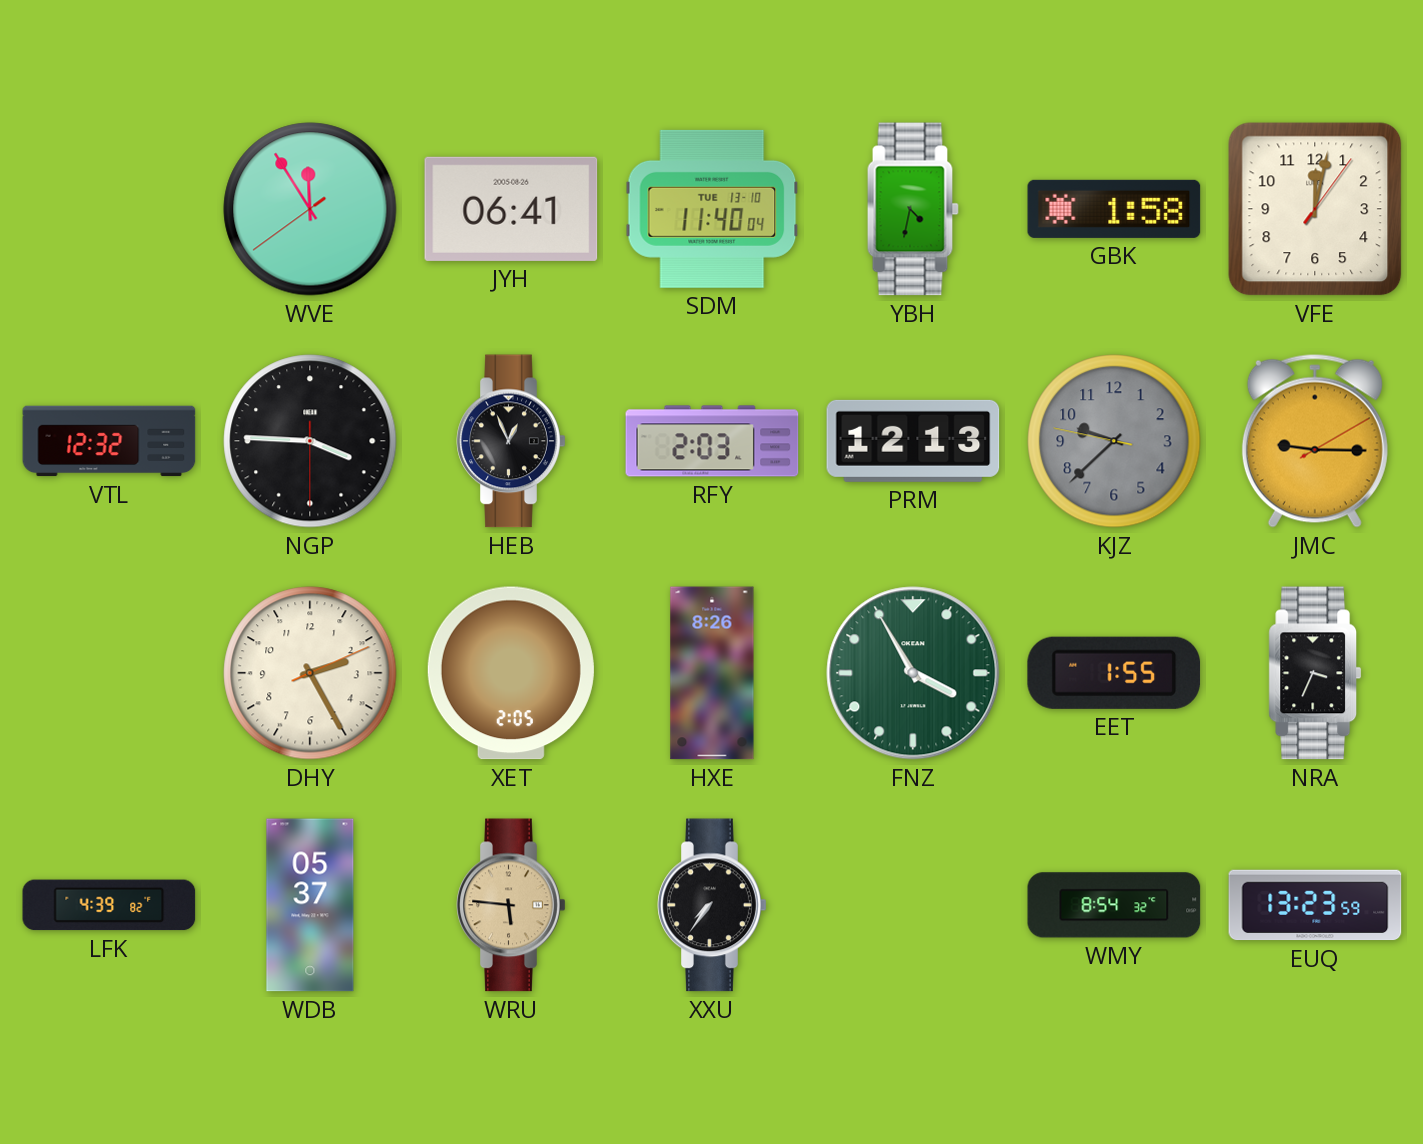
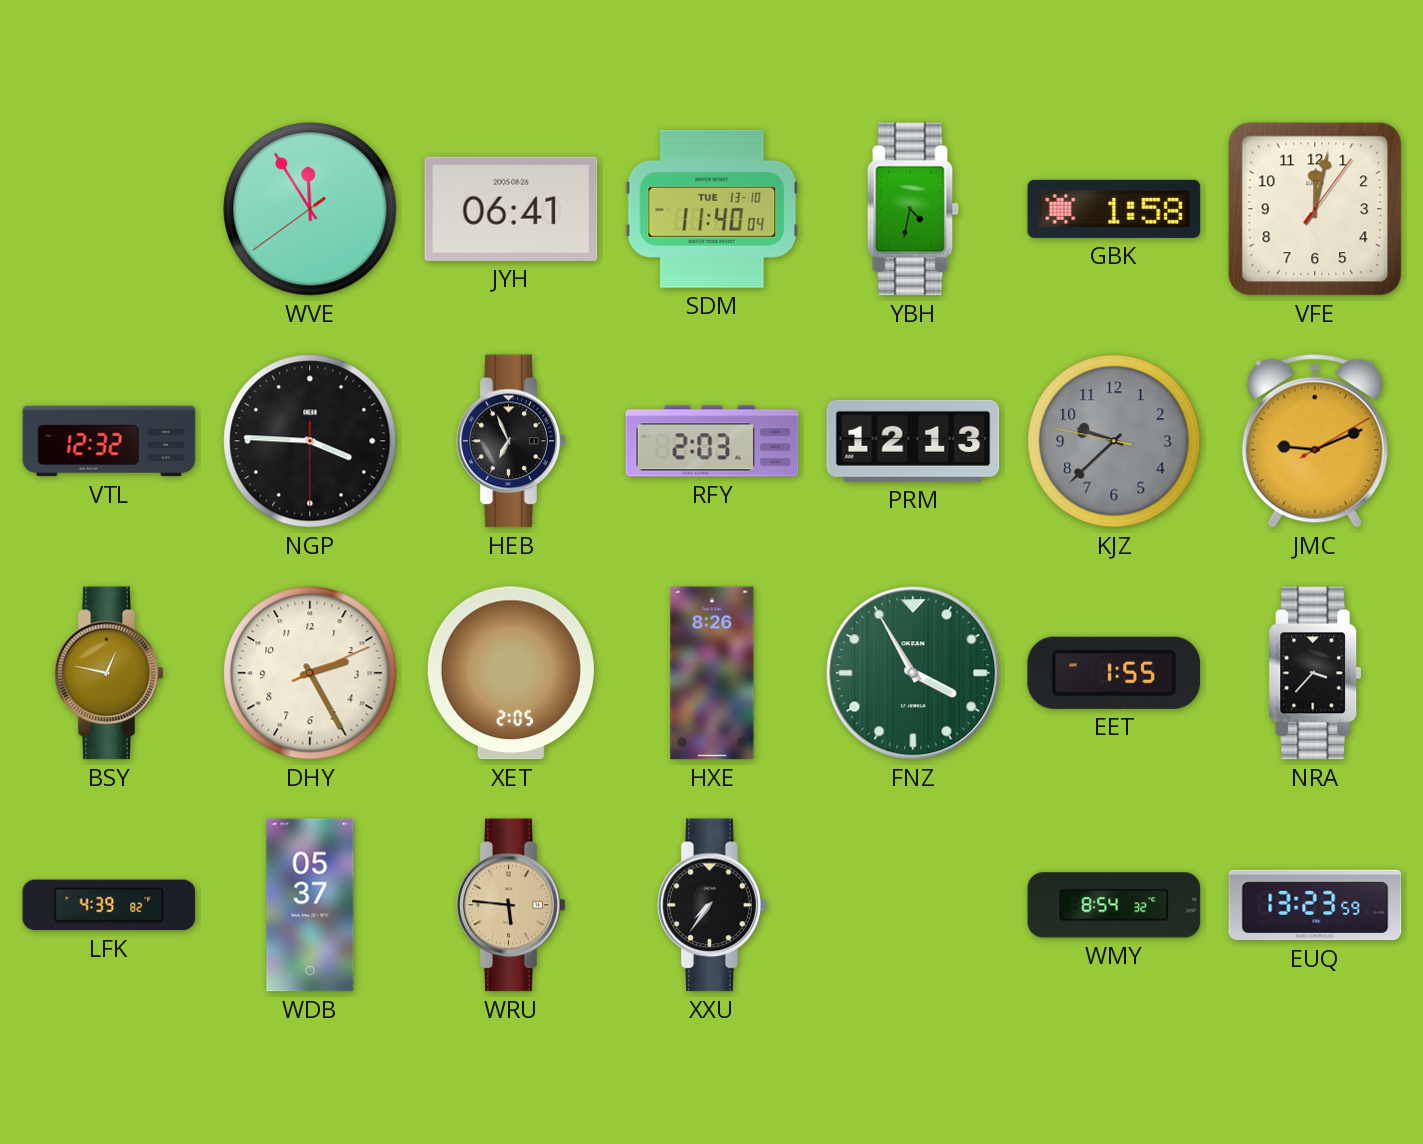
HEB: 12:56 -> 6:56 (511, 441)
JMC: 9:15 -> 9:11 (1315, 441)
BSY: none -> 12:47 (109, 673)
NRA: 3:34 -> 3:37 (1315, 673)
